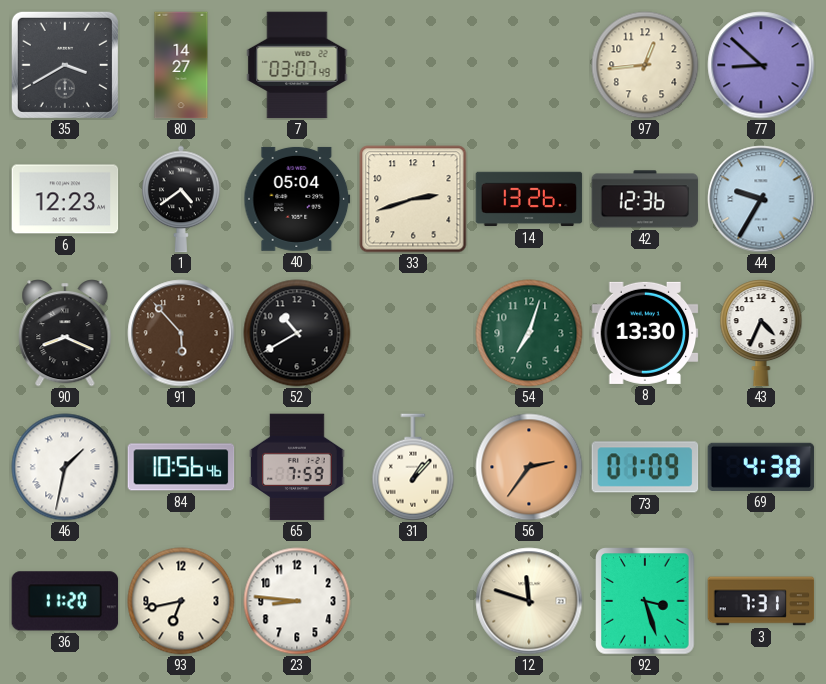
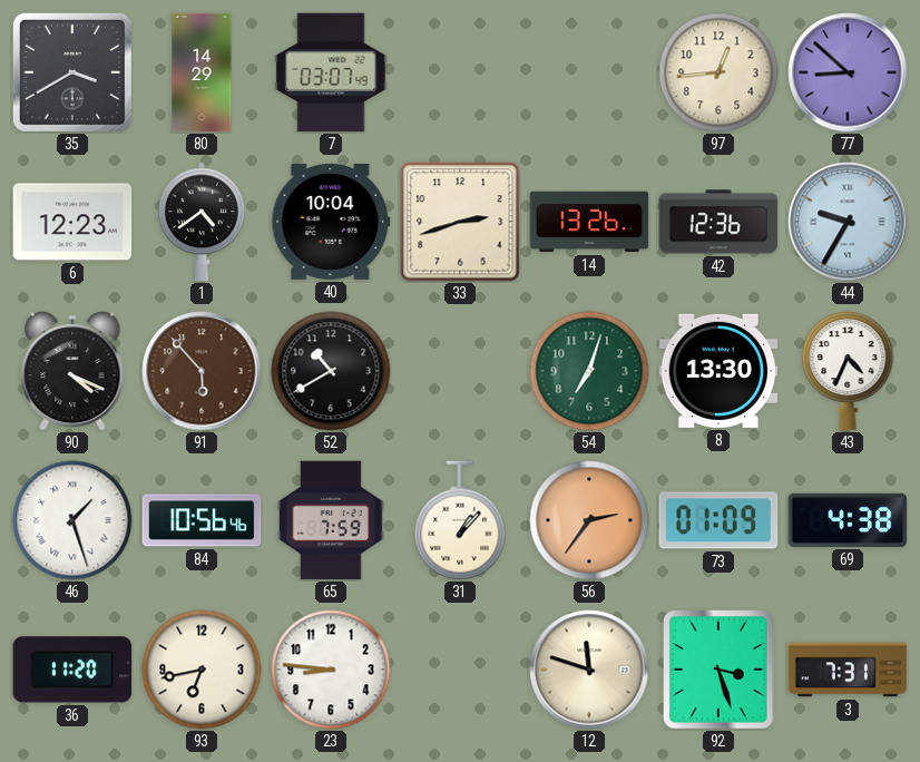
80: 14:27 -> 14:29 (202, 72)
40: 05:04 -> 10:04 (331, 222)
90: 8:19 -> 4:19 (72, 371)
46: 1:32 -> 1:27 (72, 520)
